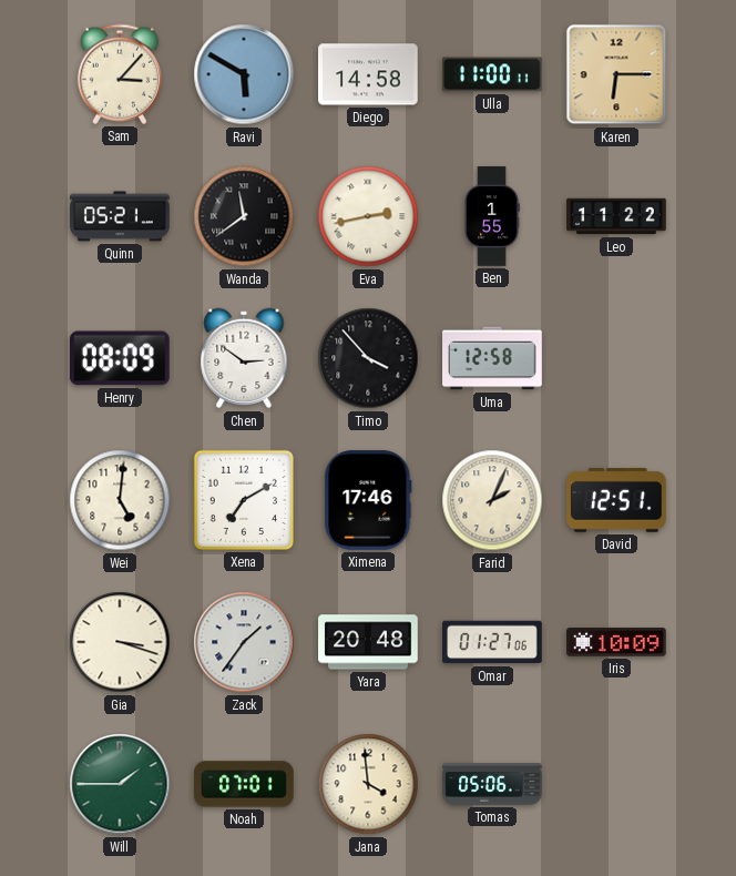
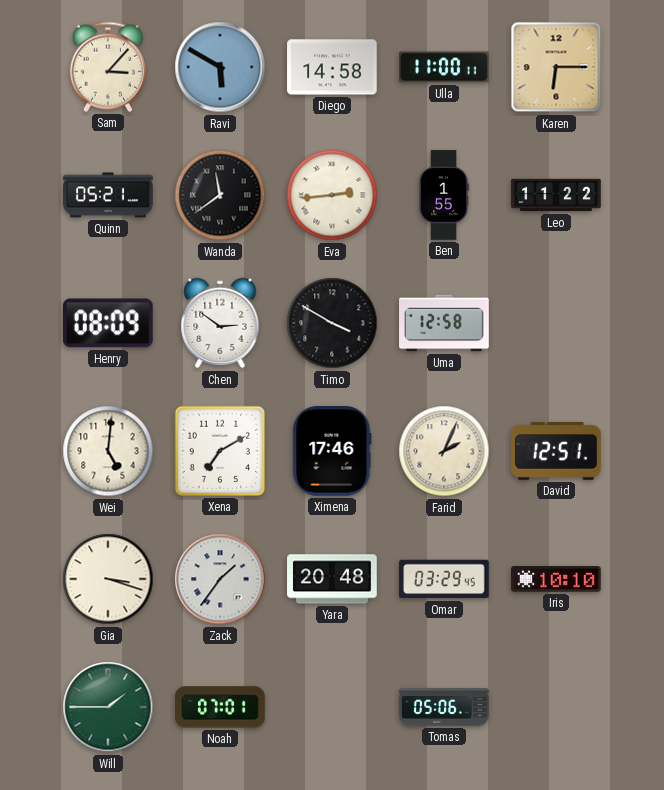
Eva: 2:43 -> 2:44 (332, 195)
Timo: 3:53 -> 3:50 (332, 323)
Omar: 01:27 -> 03:29 (444, 579)
Iris: 10:09 -> 10:10 (556, 579)
Jana: 3:59 -> none (368, 784)
